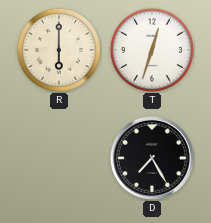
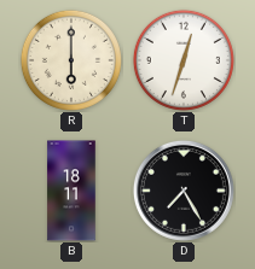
B: none -> 18:11 (71, 191)
